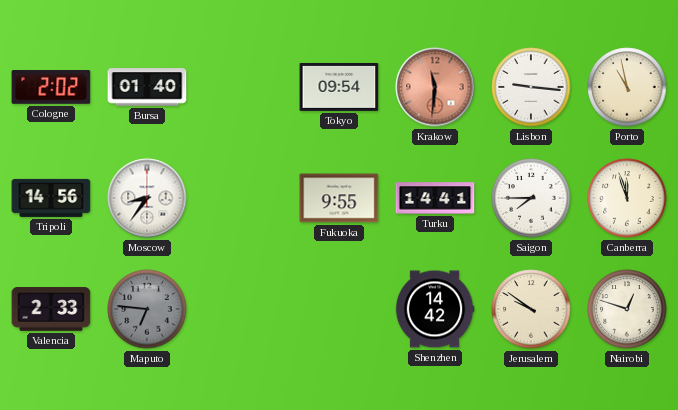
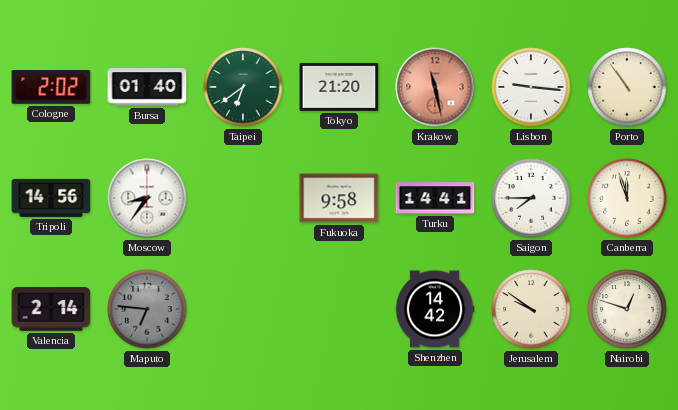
Taipei: none -> 6:39 (243, 87)
Tokyo: 09:54 -> 21:20 (339, 87)
Krakow: 11:31 -> 11:28 (435, 87)
Porto: 10:58 -> 10:54 (627, 87)
Fukuoka: 9:55 -> 9:58 (339, 198)
Valencia: 2:33 -> 2:14 (51, 309)
